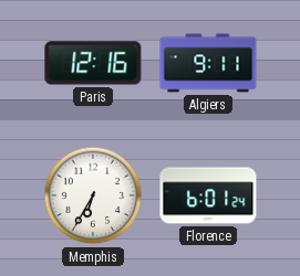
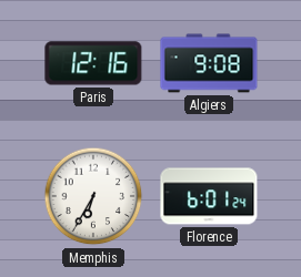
Algiers: 9:11 -> 9:08 (209, 63)
